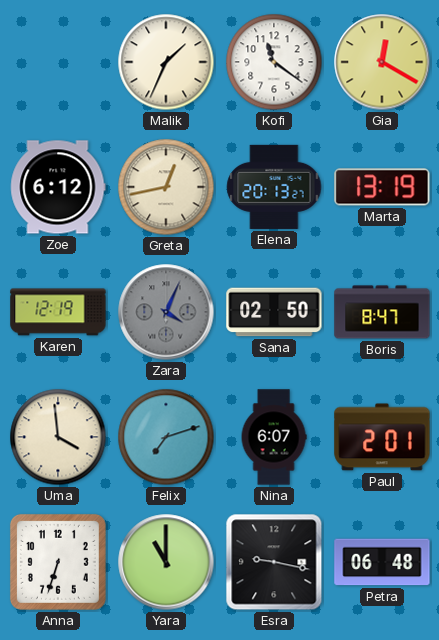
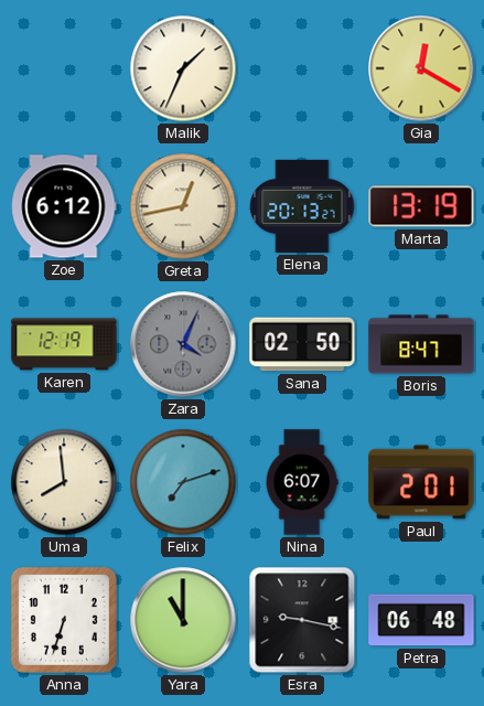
Kofi: 11:21 -> none (274, 62)
Uma: 3:59 -> 7:59 (64, 482)
